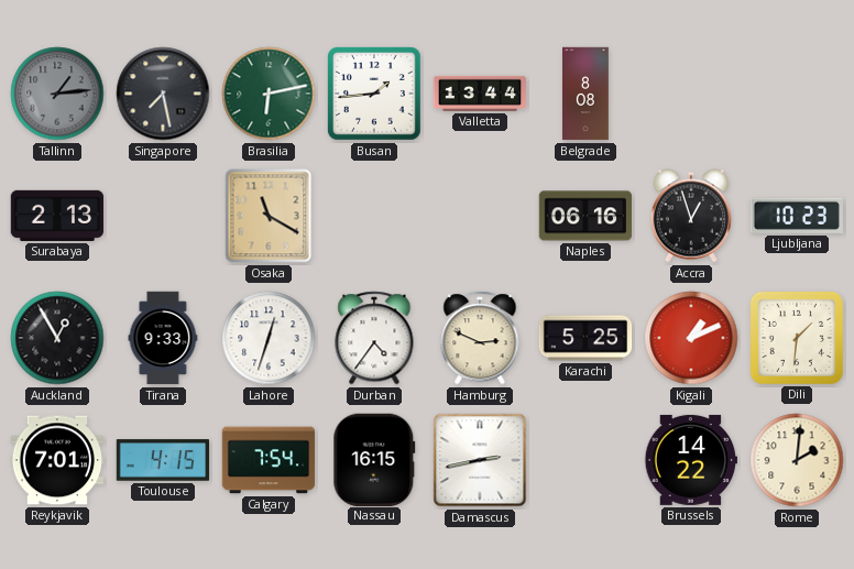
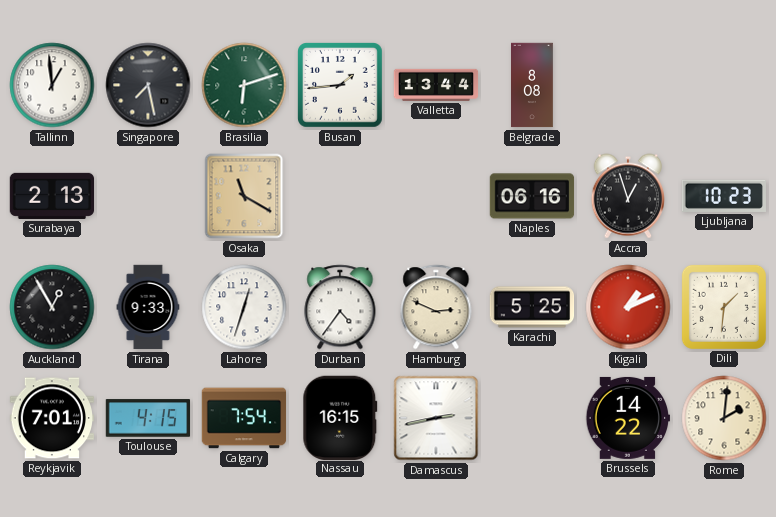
Tallinn: 1:14 -> 12:59 (52, 85)
Tallinn dial: grey -> white (52, 85)
Brasilia: 6:13 -> 6:12 (244, 85)
